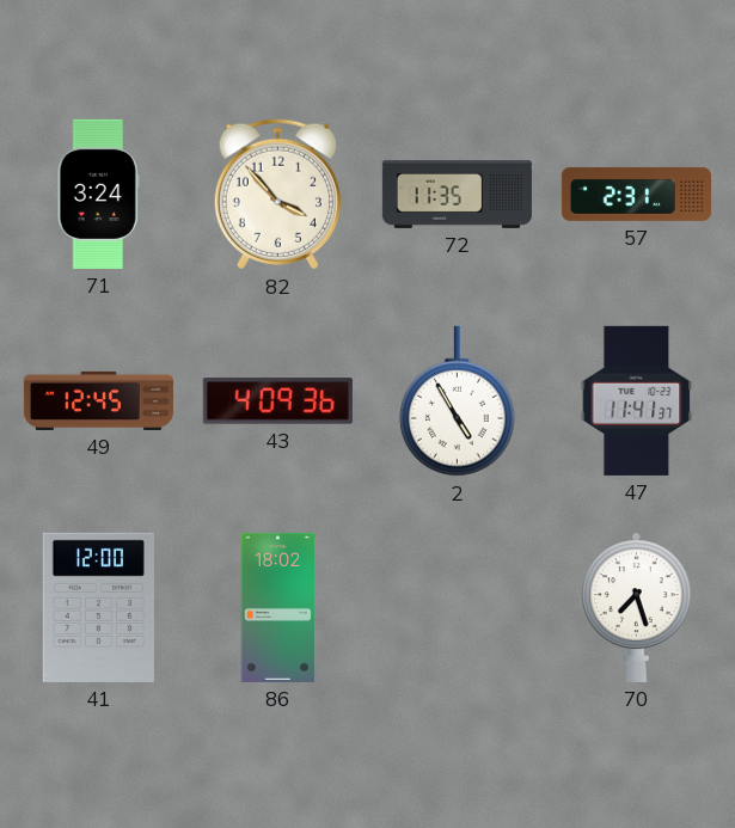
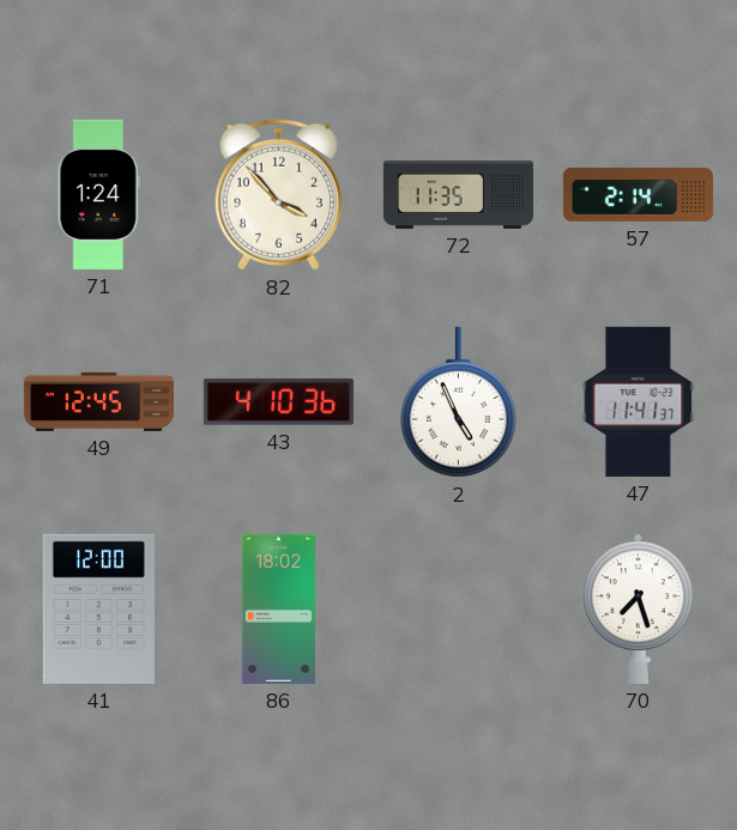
71: 3:24 -> 1:24 (98, 194)
57: 2:31 -> 2:14 (638, 194)
43: 4:09 -> 4:10 (278, 402)
2: 4:55 -> 4:56 (458, 402)
